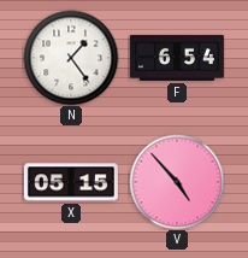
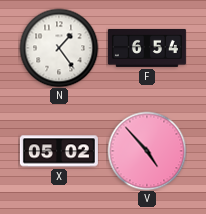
X: 05:15 -> 05:02 (59, 151)
